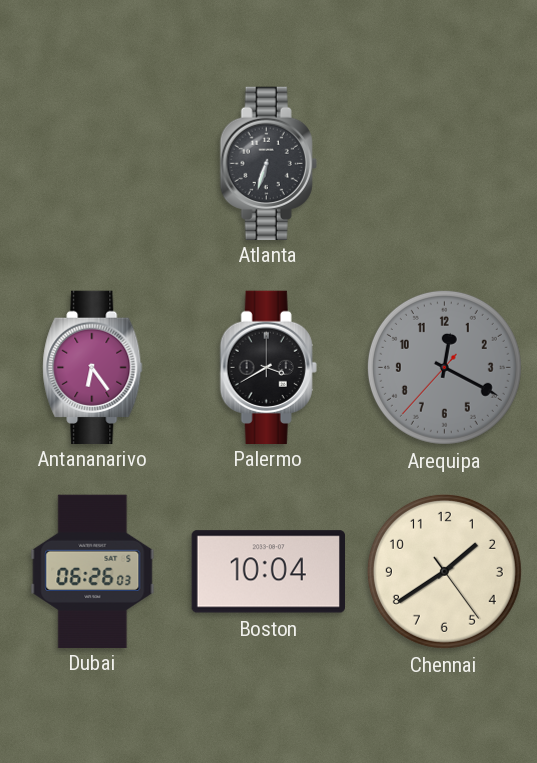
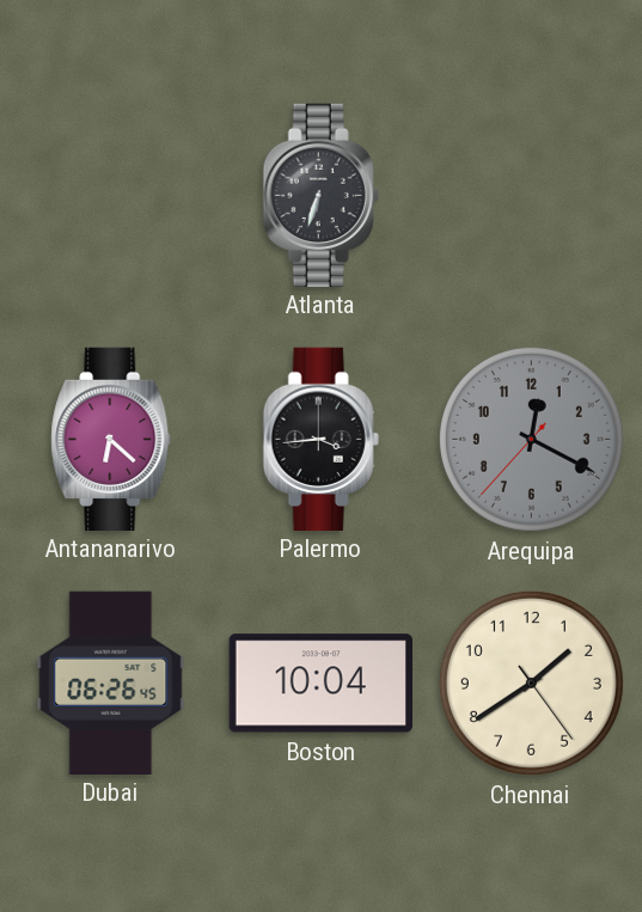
Antananarivo: 6:24 -> 6:22 (111, 439)
Palermo: 3:40 -> 3:44 (320, 439)
Dubai: 06:26:03 -> 06:26:45 (111, 683)
